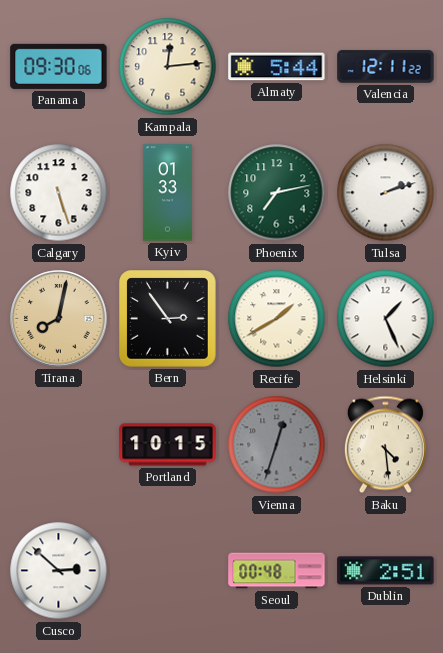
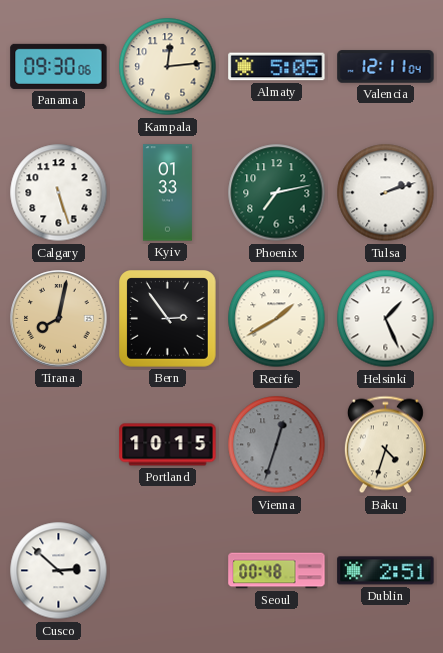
Almaty: 5:44 -> 5:05 (277, 67)
Valencia: 12:11:22 -> 12:11:04 (386, 67)
Baku: 4:29 -> 4:33 (385, 445)
